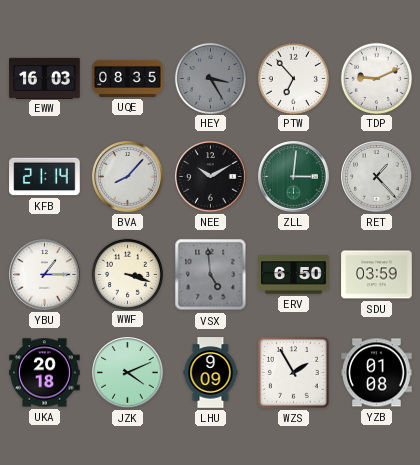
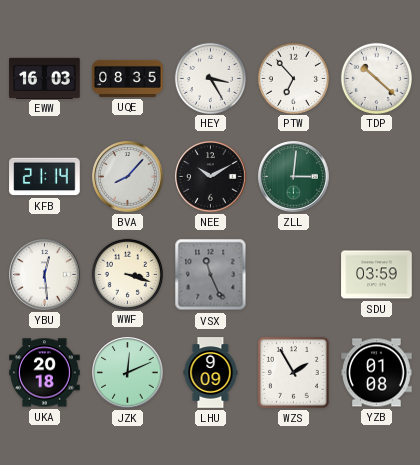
HEY dial: grey -> white (210, 78)
TDP: 9:11 -> 10:22 (376, 78)
RET: 1:23 -> none (377, 177)
YBU: 1:15 -> 12:29 (45, 275)
VSX: 4:59 -> 11:26 (211, 275)
ERV: 6:50 -> none (294, 275)
JZK: 4:11 -> 12:11 (128, 373)
